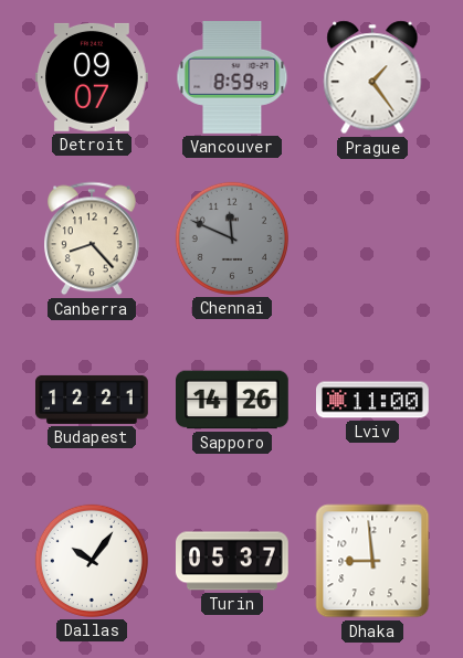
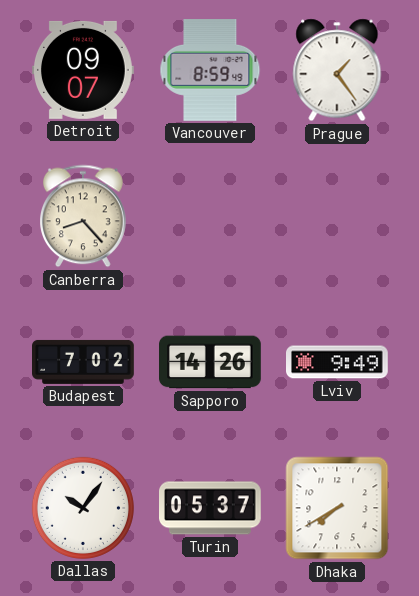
Chennai: 11:49 -> none (232, 238)
Budapest: 12:21 -> 7:02 (84, 362)
Lviv: 11:00 -> 9:49 (338, 362)
Dhaka: 8:59 -> 7:40 (337, 508)
